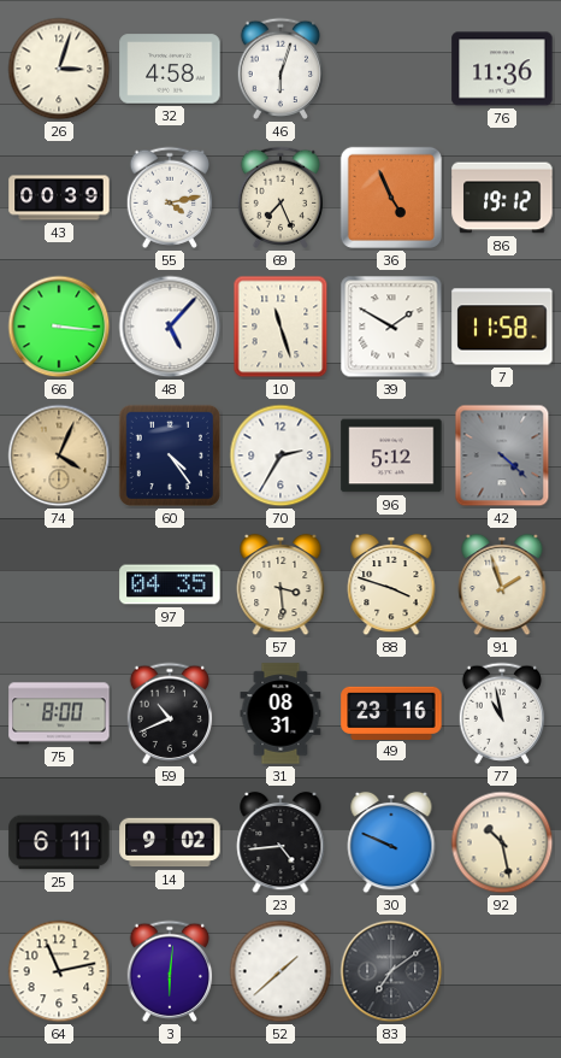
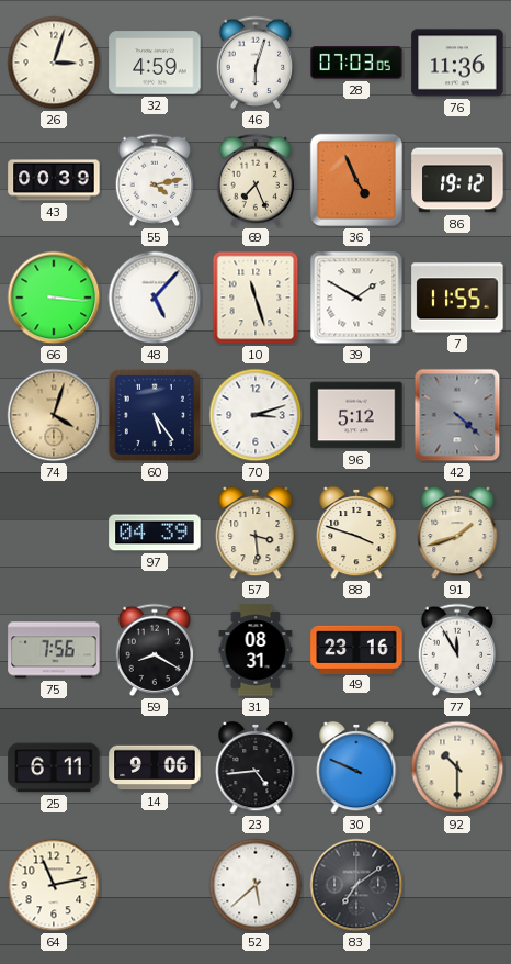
32: 4:58 -> 4:59 (155, 63)
28: none -> 07:03 (356, 64)
7: 11:58 -> 11:55 (457, 298)
74: 4:04 -> 4:03 (54, 415)
60: 4:24 -> 5:24 (155, 415)
70: 2:35 -> 3:12 (256, 415)
97: 04:35 -> 04:39 (155, 533)
91: 1:57 -> 1:42 (457, 533)
75: 8:00 -> 7:56 (54, 650)
59: 10:41 -> 8:20 (155, 650)
77: 10:58 -> 11:55 (457, 650)
14: 9:02 -> 9:06 (155, 767)
92: 10:28 -> 10:30 (457, 767)
3: 6:01 -> none (170, 971)
52: 1:38 -> 5:38 (256, 885)
